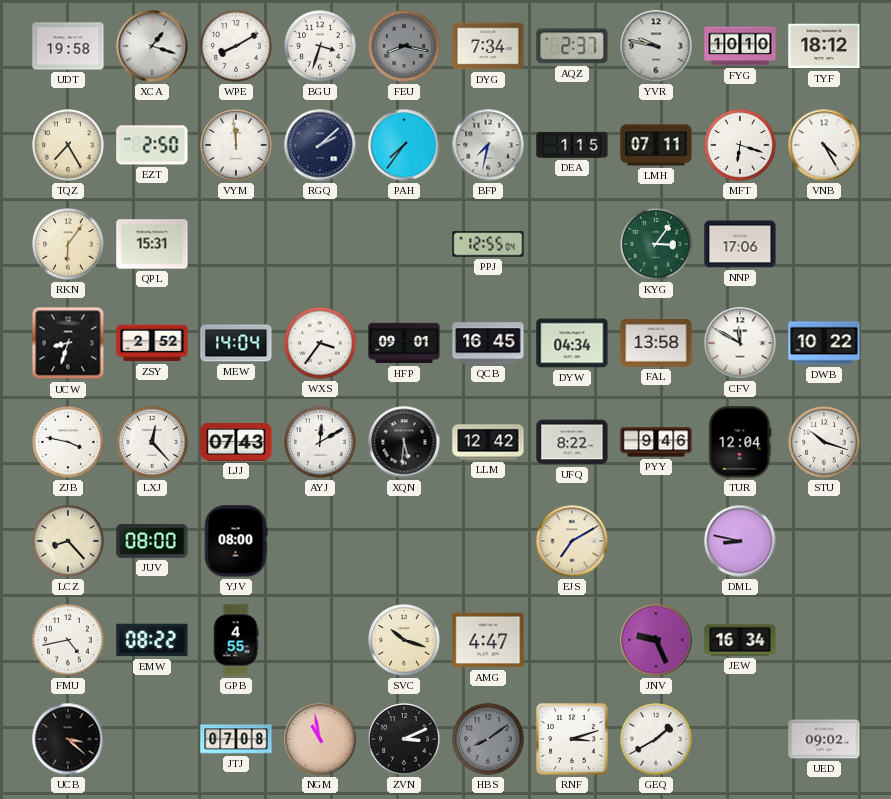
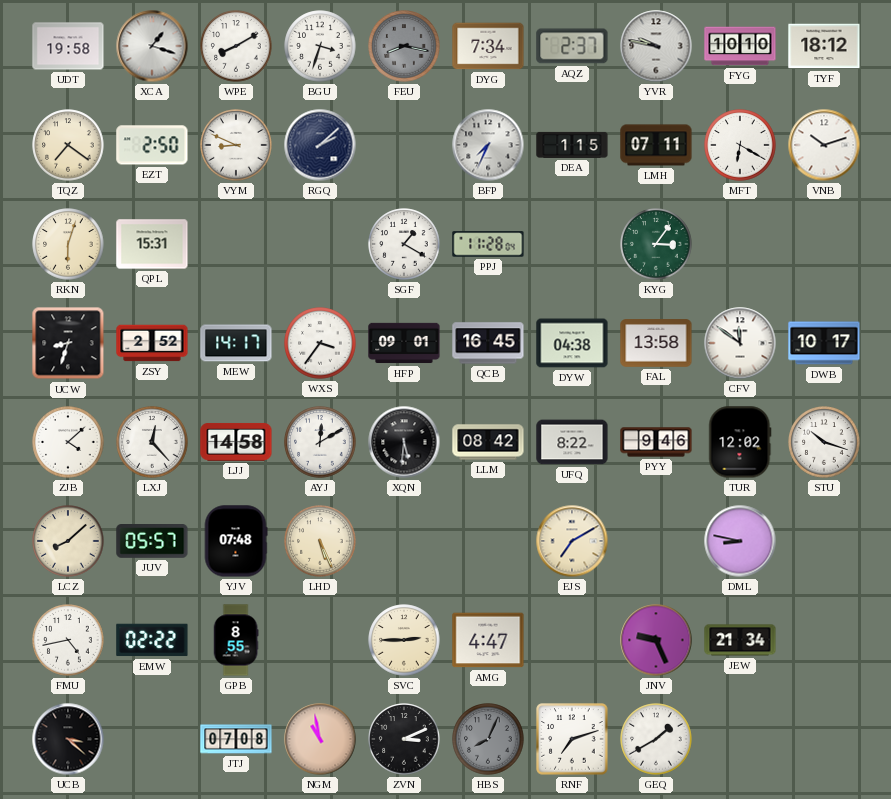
TQZ: 7:25 -> 7:21 (68, 145)
VYM: 11:59 -> 8:49 (236, 145)
PAH: 7:36 -> none (404, 145)
BFP: 7:32 -> 7:34 (488, 145)
MFT: 6:18 -> 6:20 (740, 145)
VNB: 4:25 -> 10:12 (824, 145)
RKN: 6:06 -> 6:03 (68, 244)
SGF: none -> 1:20 (404, 244)
PPJ: 12:55 -> 11:28 (488, 244)
NNP: 17:06 -> none (740, 244)
MEW: 14:04 -> 14:17 (236, 343)
DYW: 04:34 -> 04:38 (572, 343)
CFV: 11:50 -> 11:51 (740, 343)
DWB: 10:22 -> 10:17 (824, 343)
ZJB: 3:47 -> 4:08 (68, 442)
LJJ: 07:43 -> 14:58 (236, 442)
LLM: 12:42 -> 08:42 (488, 442)
TUR: 12:04 -> 12:02 (740, 442)
LCZ: 8:23 -> 8:08 (68, 541)
JUV: 08:00 -> 05:57 (152, 542)
YJV: 08:00 -> 07:48 (236, 541)
LHD: none -> 5:26 (320, 541)
EMW: 08:22 -> 02:22 (152, 640)
GPB: 4:55 -> 8:55 (236, 640)
SVC: 10:18 -> 2:45 (404, 640)
JEW: 16:34 -> 21:34 (740, 640)
HBS: 8:09 -> 8:04 (488, 739)
RNF: 3:12 -> 7:12 (572, 739)
UED: 09:02 -> none (824, 739)
